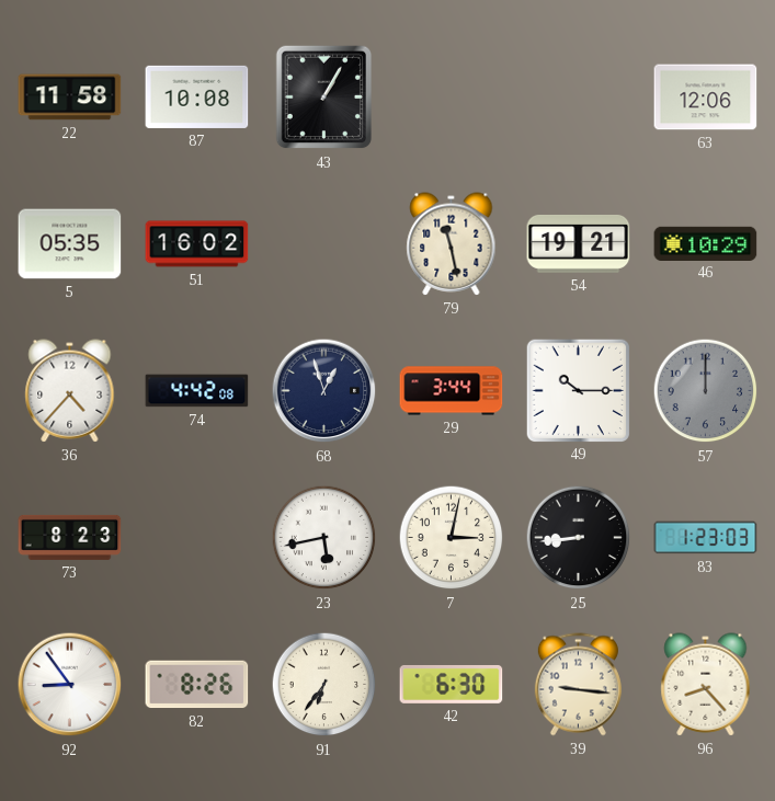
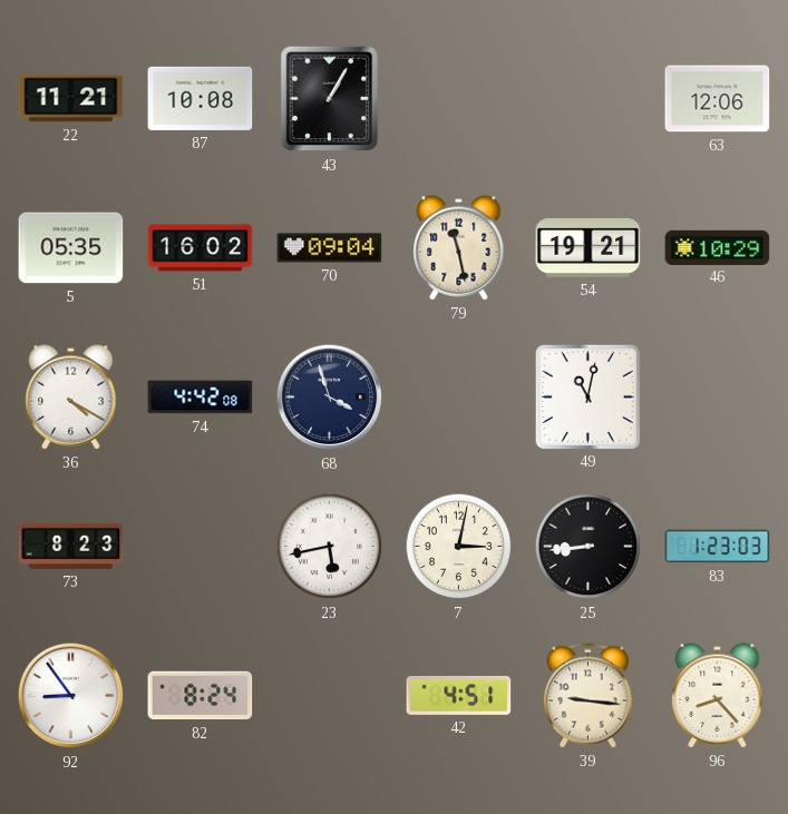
22: 11:58 -> 11:21 (71, 99)
70: none -> 09:04 (330, 248)
36: 4:37 -> 4:20 (71, 398)
68: 12:57 -> 3:57 (330, 398)
29: 3:44 -> none (452, 391)
49: 10:15 -> 11:02 (587, 396)
57: 12:00 -> none (706, 391)
82: 8:26 -> 8:24 (201, 696)
91: 6:36 -> none (324, 685)
42: 6:30 -> 4:51 (459, 695)
